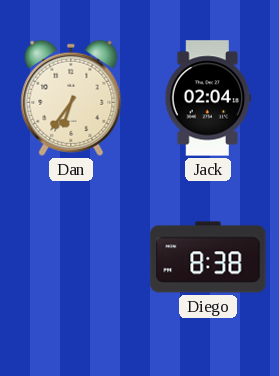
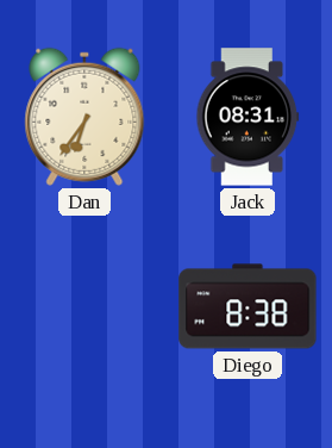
Jack: 02:04 -> 08:31 (248, 117)
